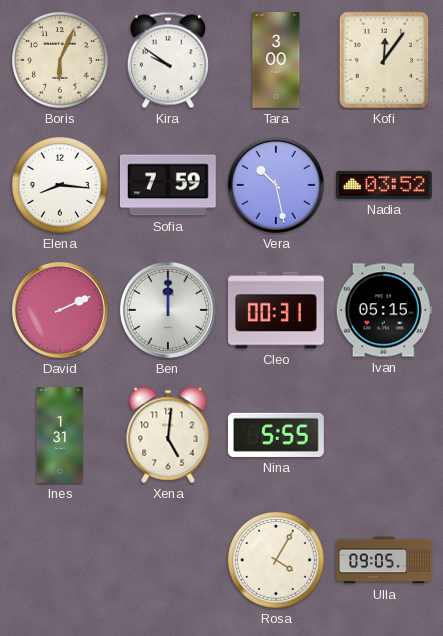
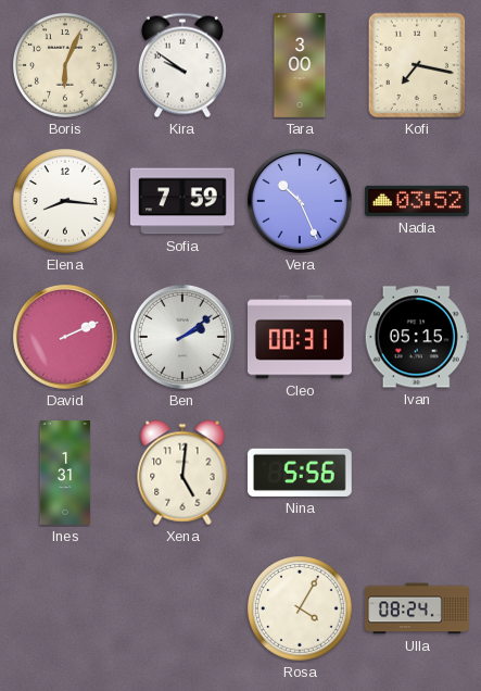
Kofi: 12:06 -> 7:17 (417, 65)
Vera: 10:28 -> 10:26 (300, 201)
Ben: 12:00 -> 2:09 (182, 337)
Nina: 5:55 -> 5:56 (300, 473)
Ulla: 09:05 -> 08:24 (417, 608)
